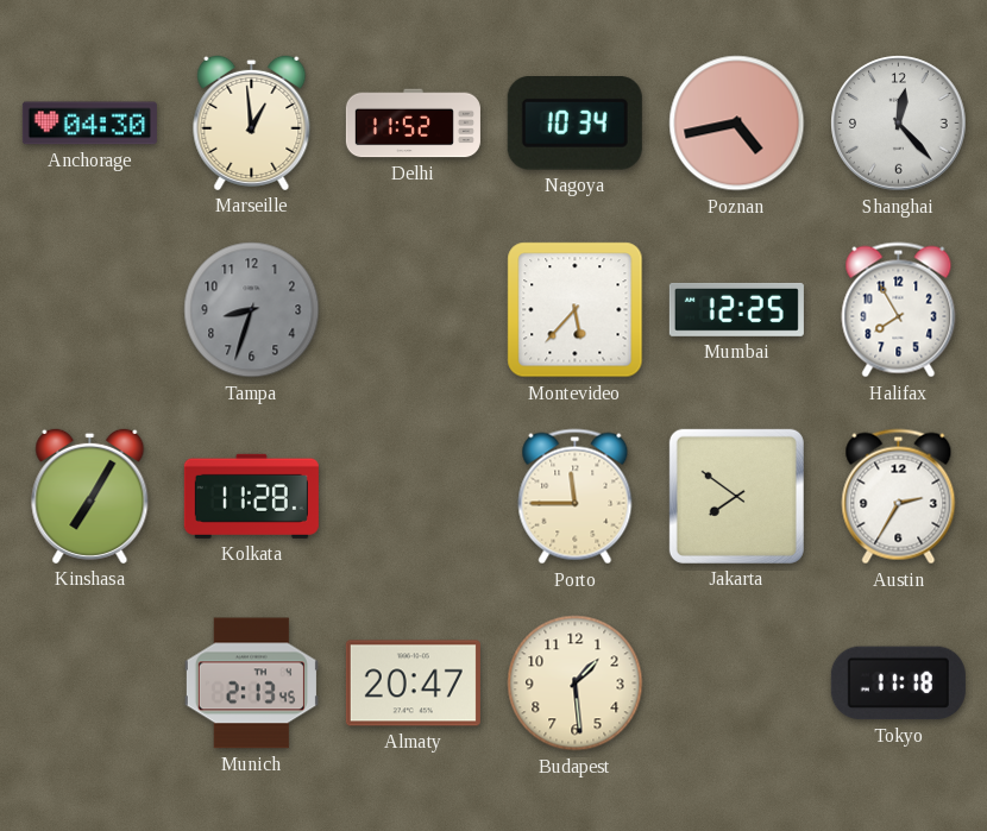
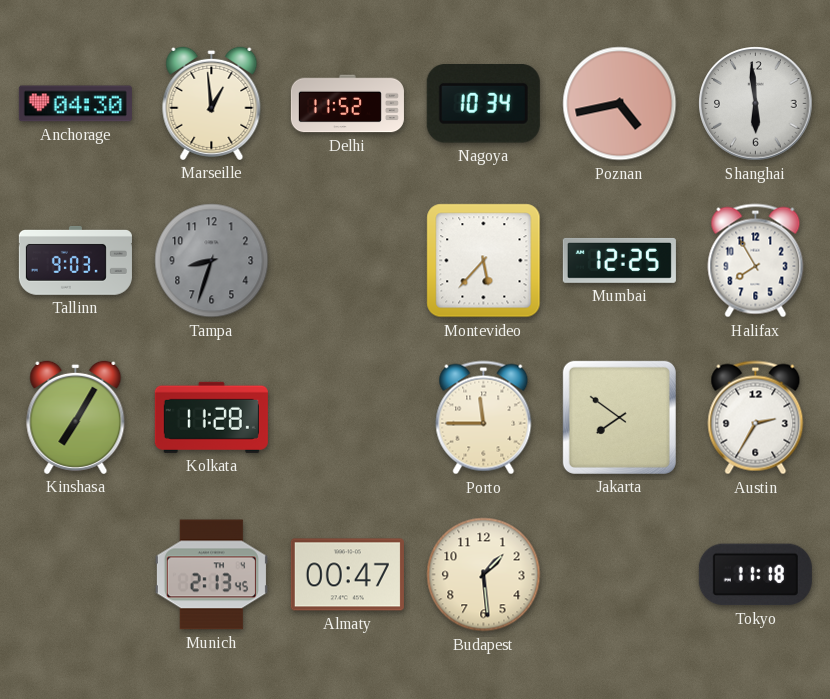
Shanghai: 12:23 -> 5:59 (756, 104)
Tallinn: none -> 9:03 (75, 260)
Almaty: 20:47 -> 00:47 (347, 575)
